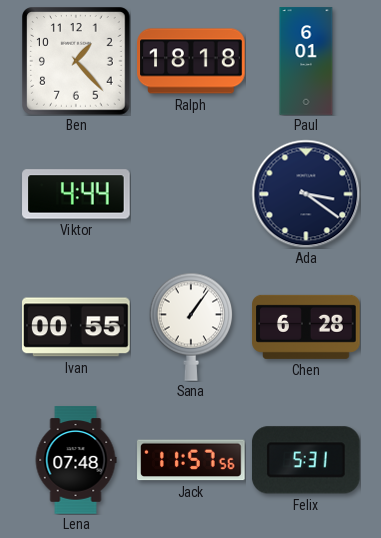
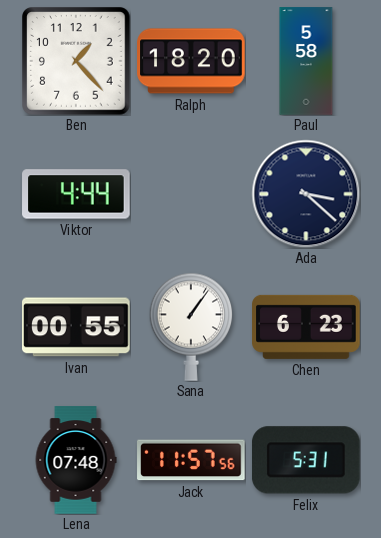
Ralph: 18:18 -> 18:20 (191, 61)
Paul: 6:01 -> 5:58 (306, 61)
Ada: 3:21 -> 3:22 (306, 194)
Chen: 6:28 -> 6:23 (306, 327)
